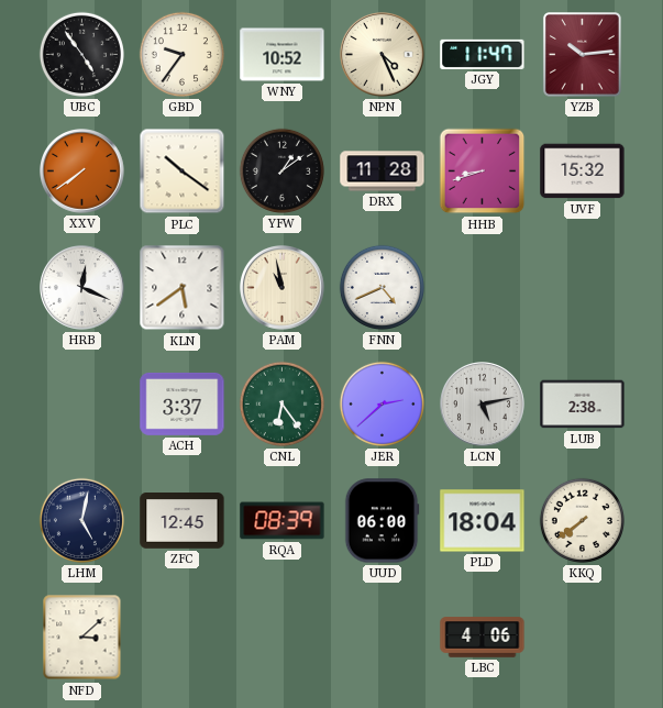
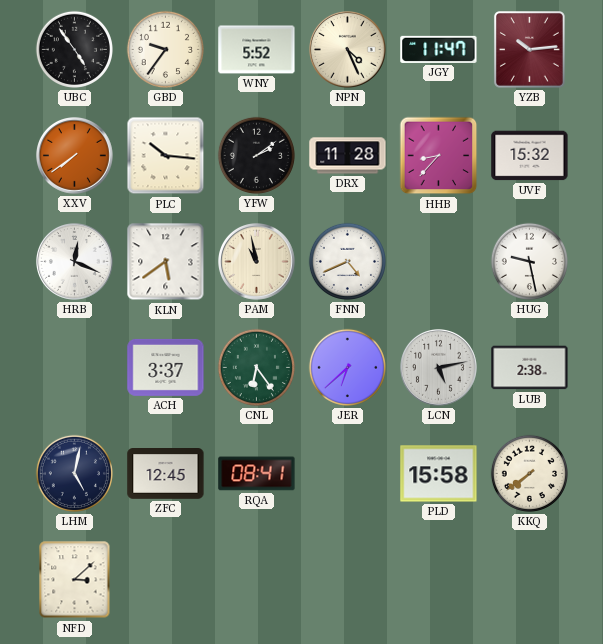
WNY: 10:52 -> 5:52 (257, 50)
PLC: 10:21 -> 10:16 (166, 156)
YFW: 1:09 -> 2:09 (256, 155)
HHB: 8:42 -> 8:37 (439, 156)
HUG: none -> 9:28 (529, 261)
JER: 2:38 -> 6:38 (347, 367)
RQA: 08:39 -> 08:41 (257, 474)
UUD: 06:00 -> none (382, 521)
PLD: 18:04 -> 15:58 (439, 474)
LBC: 4:06 -> none (483, 638)
